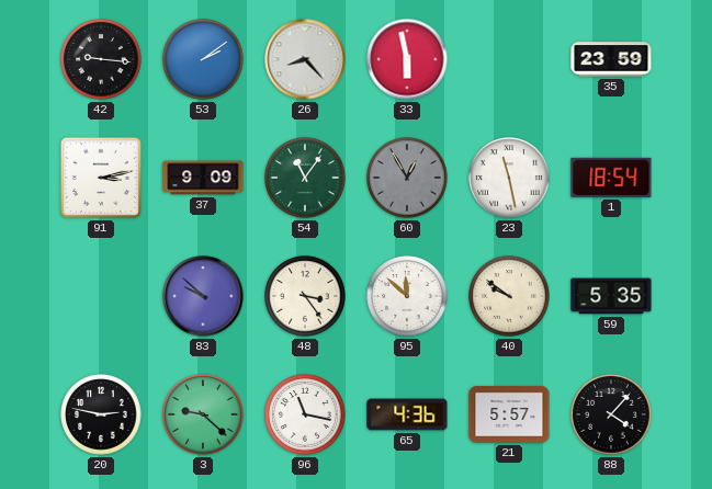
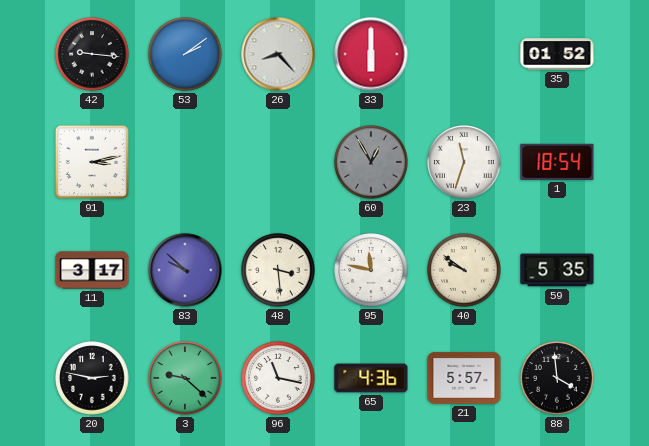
33: 5:58 -> 6:00 (371, 54)
35: 23:59 -> 01:52 (557, 54)
37: 9:09 -> none (203, 178)
54: 11:06 -> none (305, 178)
23: 11:28 -> 11:33 (464, 162)
11: none -> 3:17 (92, 270)
48: 3:24 -> 3:29 (278, 270)
95: 11:52 -> 11:47 (371, 270)
88: 4:07 -> 3:59 (557, 378)
